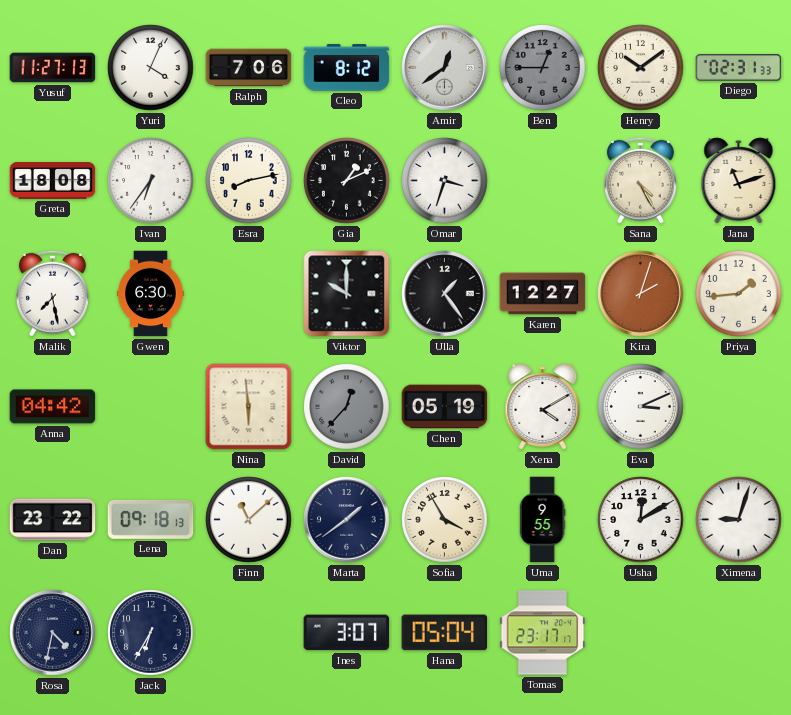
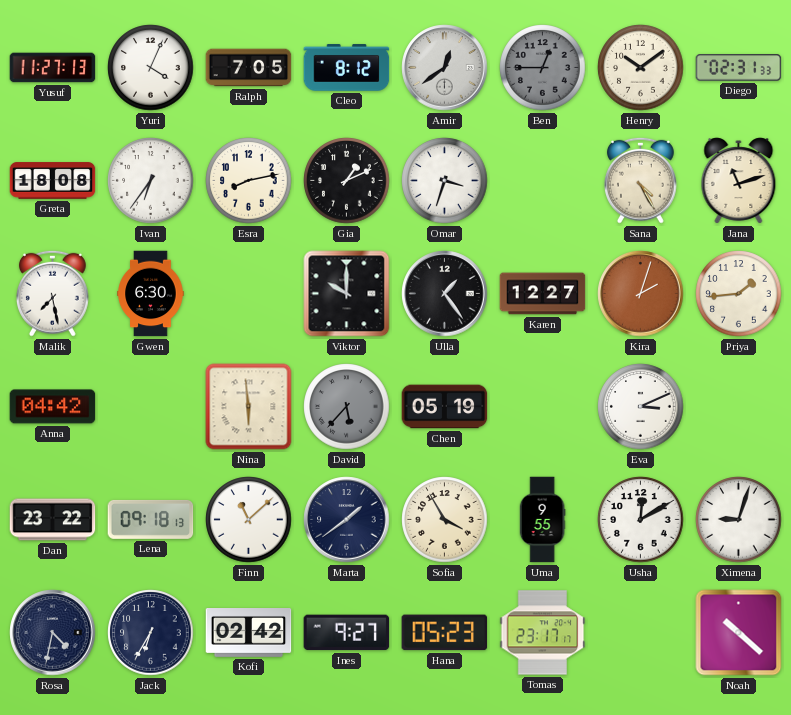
Ralph: 7:06 -> 7:05 (249, 68)
David: 12:37 -> 5:37 (347, 407)
Xena: 4:10 -> none (543, 407)
Kofi: none -> 02:42 (249, 633)
Ines: 3:07 -> 9:27 (347, 633)
Hana: 05:04 -> 05:23 (445, 633)
Noah: none -> 10:22 (739, 633)
